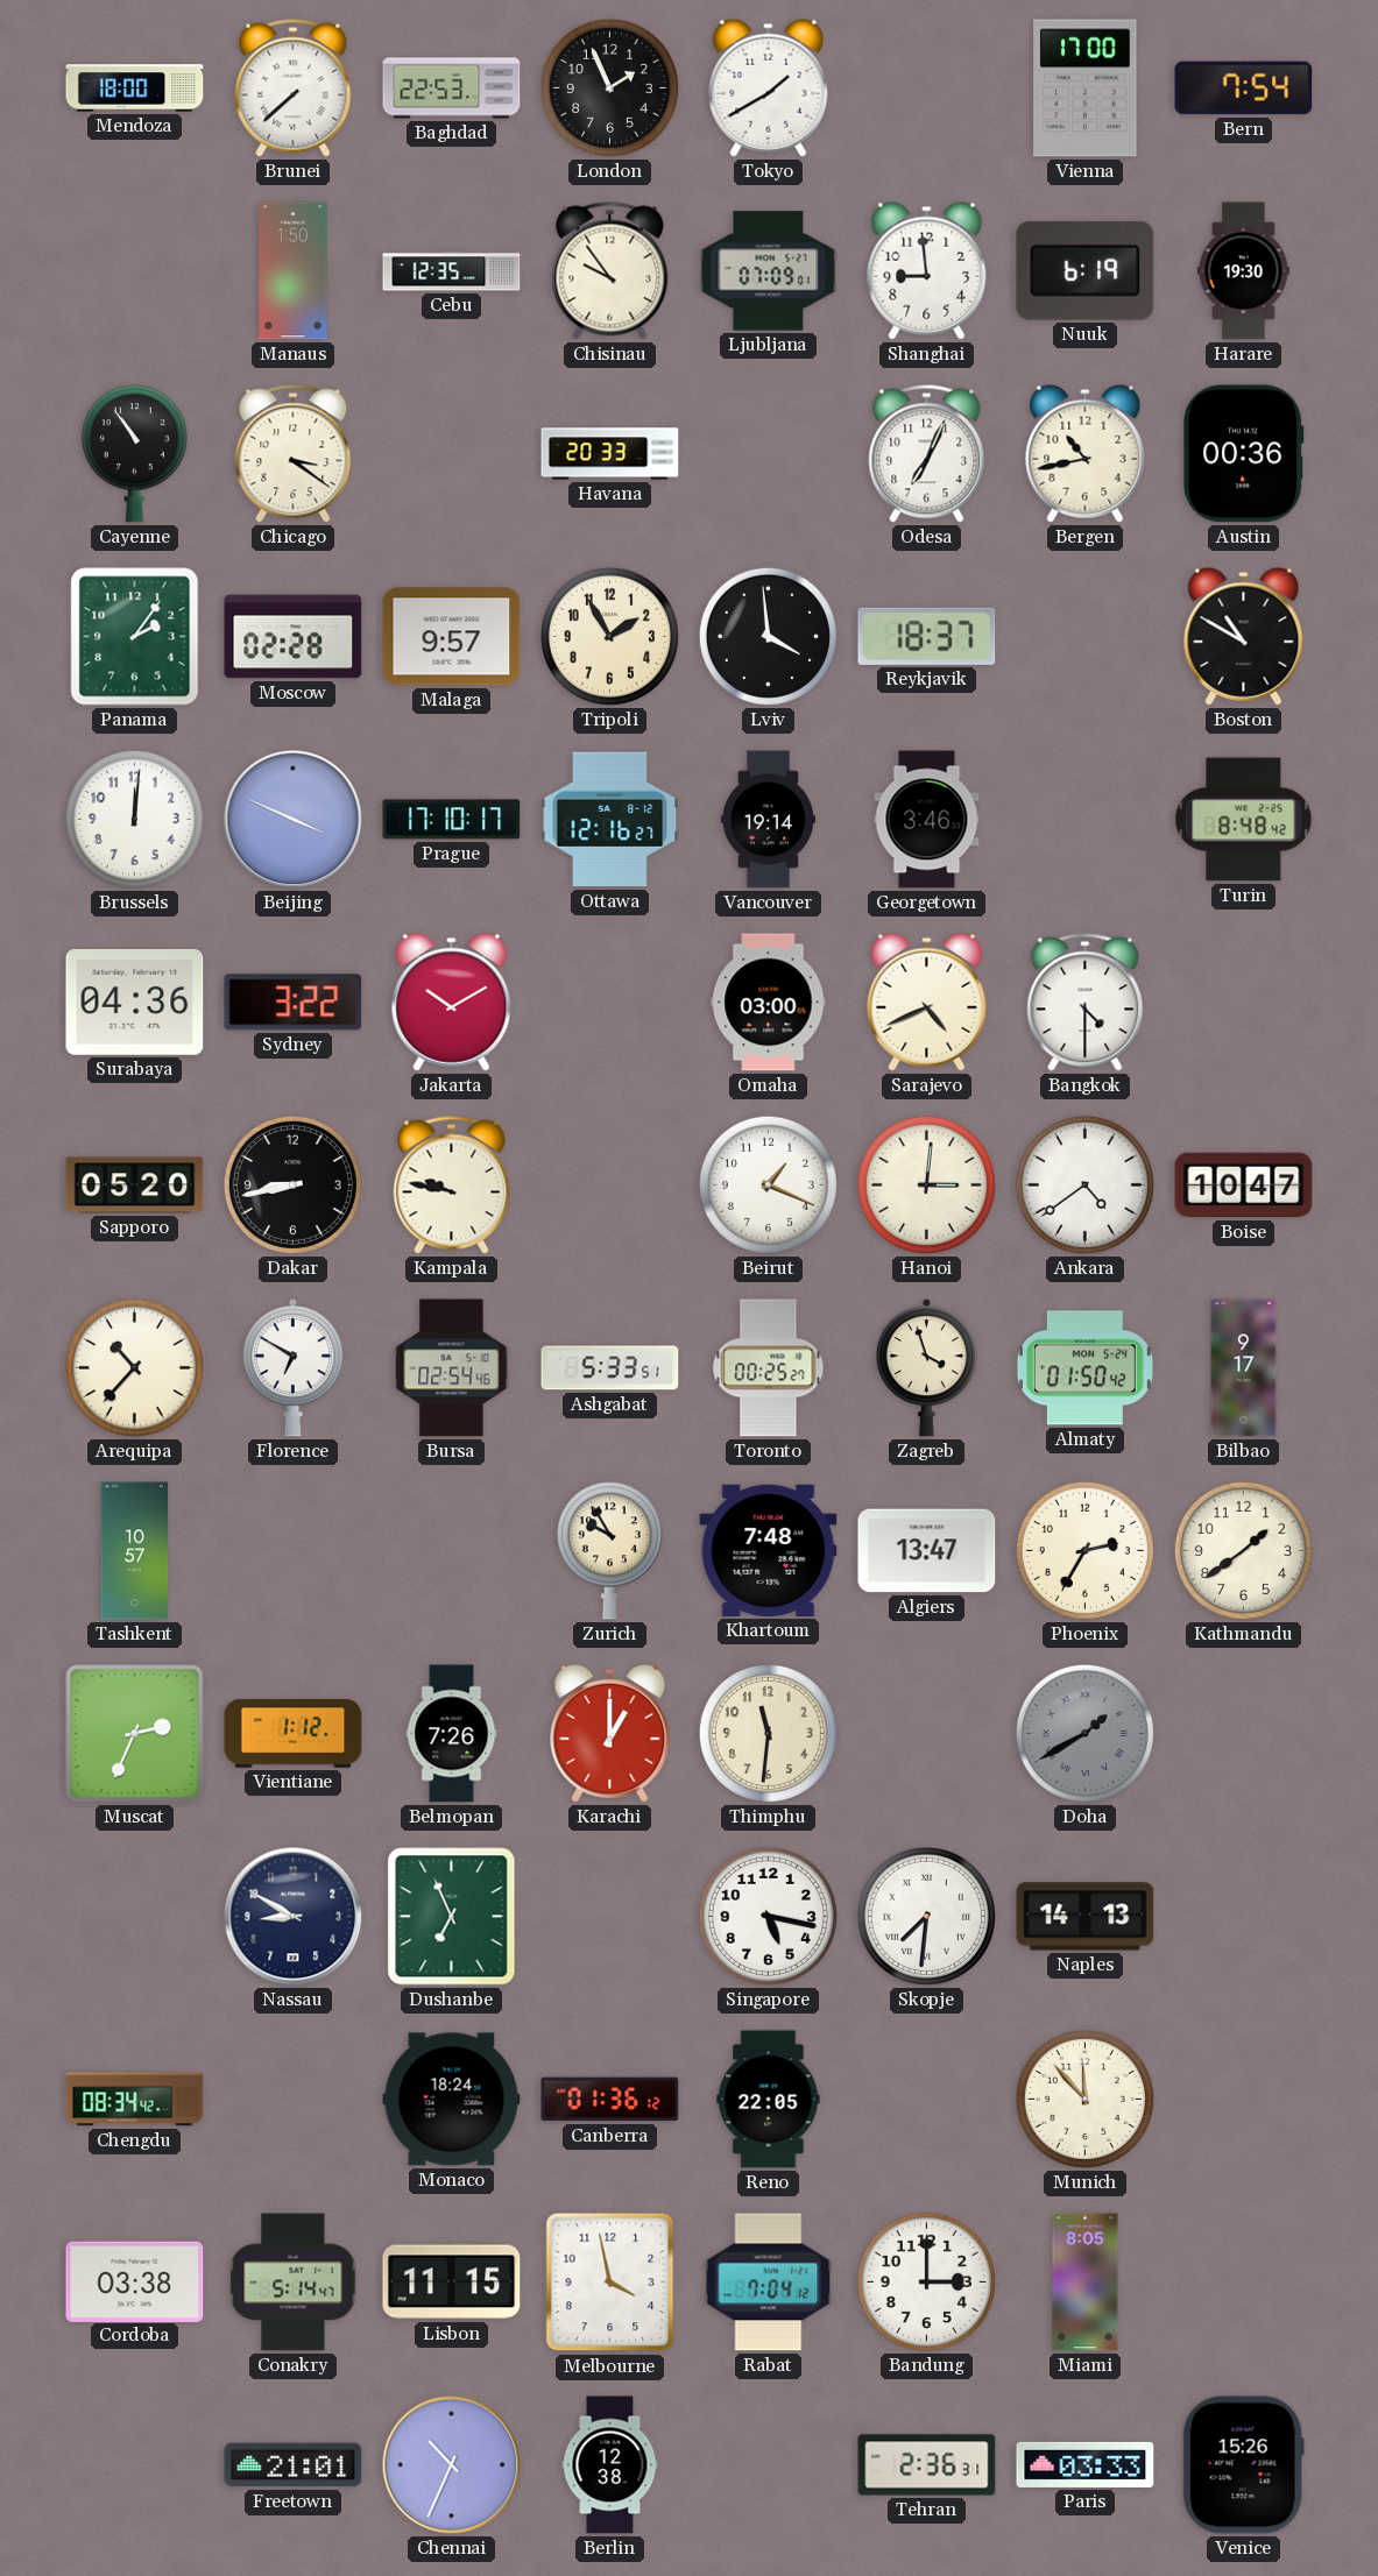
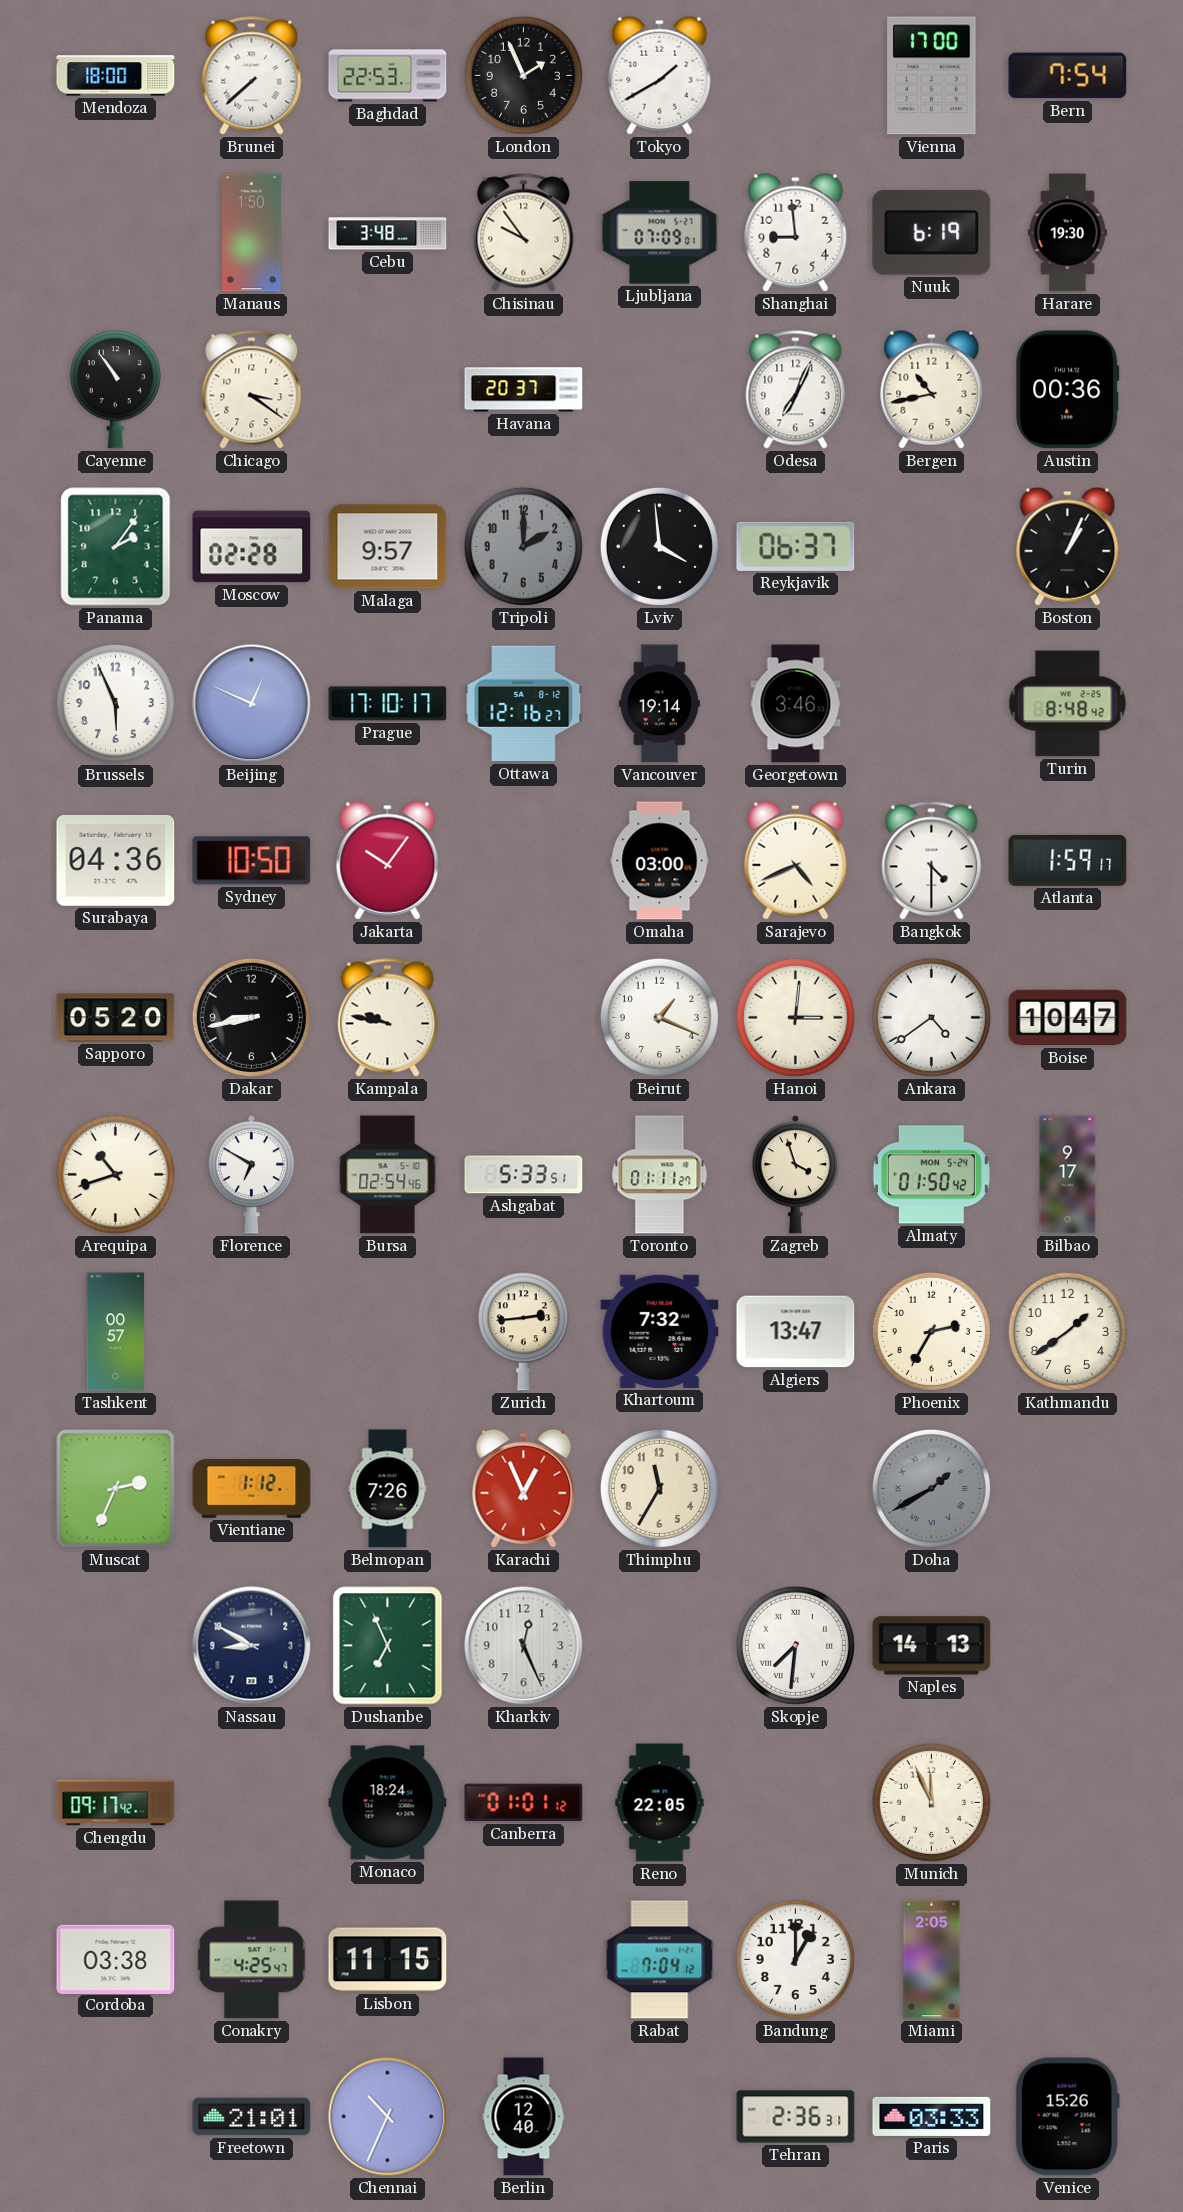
Cebu: 12:35 -> 3:48 (388, 233)
Havana: 20:33 -> 20:37 (524, 390)
Tripoli: 1:55 -> 2:00 (523, 546)
Tripoli dial: cream -> grey (523, 546)
Reykjavik: 18:37 -> 06:37 (796, 546)
Boston: 10:50 -> 1:04 (1068, 546)
Brussels: 12:01 -> 5:56 (115, 703)
Beijing: 3:49 -> 12:49 (252, 704)
Sydney: 3:22 -> 10:50 (252, 861)
Jakarta: 10:10 -> 10:06 (388, 860)
Atlanta: none -> 1:59 (1068, 860)
Arequipa: 10:37 -> 10:42 (115, 1174)
Toronto: 00:25 -> 01:11 (660, 1175)
Tashkent: 10:57 -> 00:57 (116, 1332)
Zurich: 9:55 -> 2:44 (523, 1332)
Khartoum: 7:48 -> 7:32 (660, 1331)
Karachi: 1:00 -> 12:56 (524, 1488)
Thimphu: 11:31 -> 11:35 (659, 1488)
Kharkiv: none -> 12:26 (524, 1646)
Singapore: 5:17 -> none (768, 1916)
Chengdu: 08:34 -> 09:17 (116, 1803)
Canberra: 01:36 -> 01:01 (524, 1803)
Munich: 11:53 -> 11:56 (931, 1802)
Conakry: 5:14 -> 4:25 (252, 1960)
Melbourne: 3:58 -> none (610, 2283)
Bandung: 3:00 -> 1:00 (795, 1959)
Miami: 8:05 -> 2:05 (932, 1960)
Berlin: 12:38 -> 12:40 (524, 2117)
